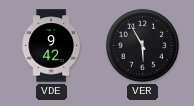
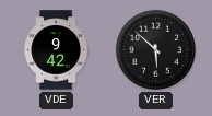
VER: 5:55 -> 5:52 (155, 49)
